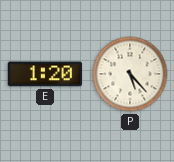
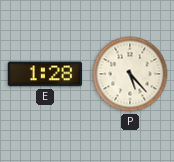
E: 1:20 -> 1:28 (45, 74)
